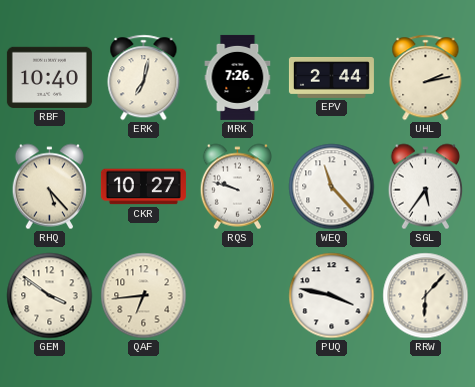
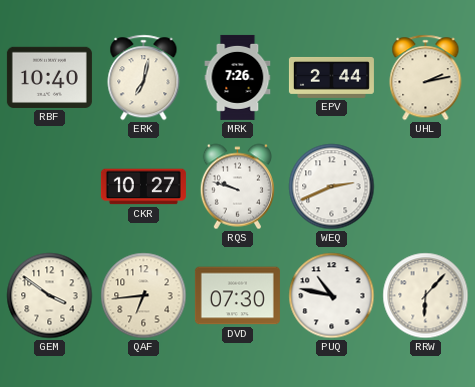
RHQ: 5:23 -> none (49, 187)
WEQ: 11:23 -> 2:41 (332, 187)
SGL: 5:36 -> none (425, 187)
DVD: none -> 07:30 (237, 296)
PUQ: 3:47 -> 10:47 (332, 296)
